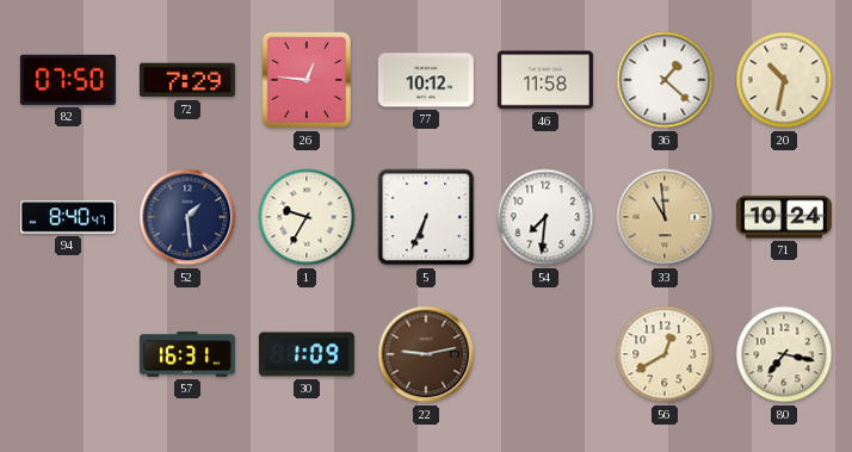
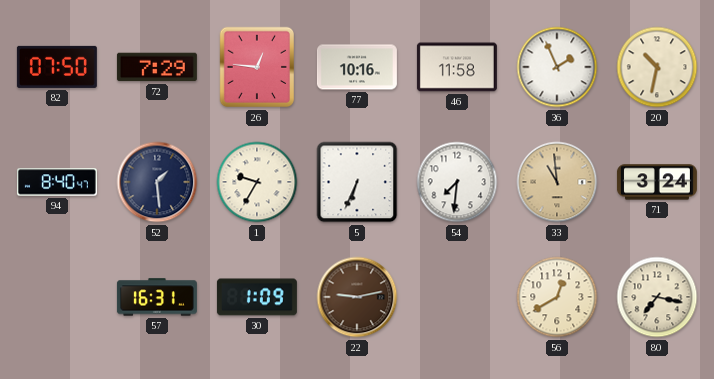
77: 10:12 -> 10:16 (357, 67)
36: 1:22 -> 1:56 (557, 67)
71: 10:24 -> 3:24 (657, 182)
